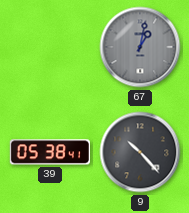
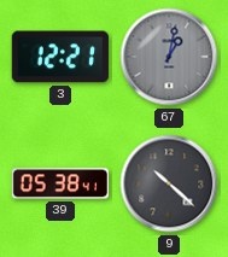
3: none -> 12:21 (60, 57)
9: 10:23 -> 10:22 (169, 183)
